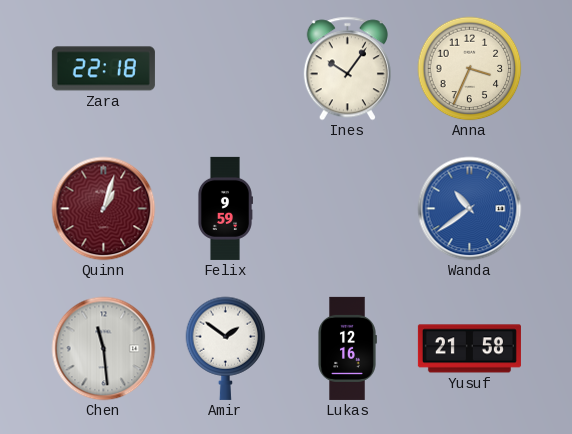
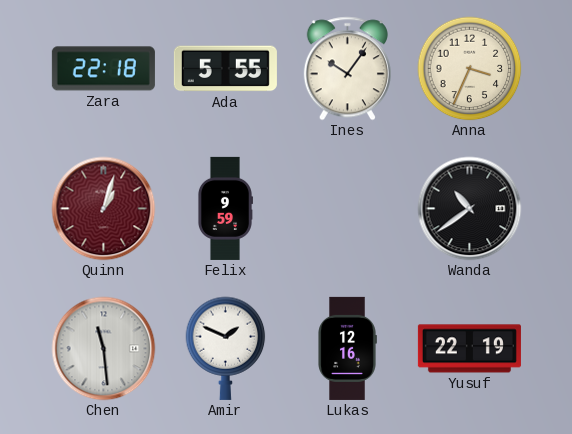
Ada: none -> 5:55 (225, 69)
Wanda dial: blue -> black (470, 209)
Amir: 1:51 -> 1:49 (226, 348)
Yusuf: 21:58 -> 22:19 (469, 349)
